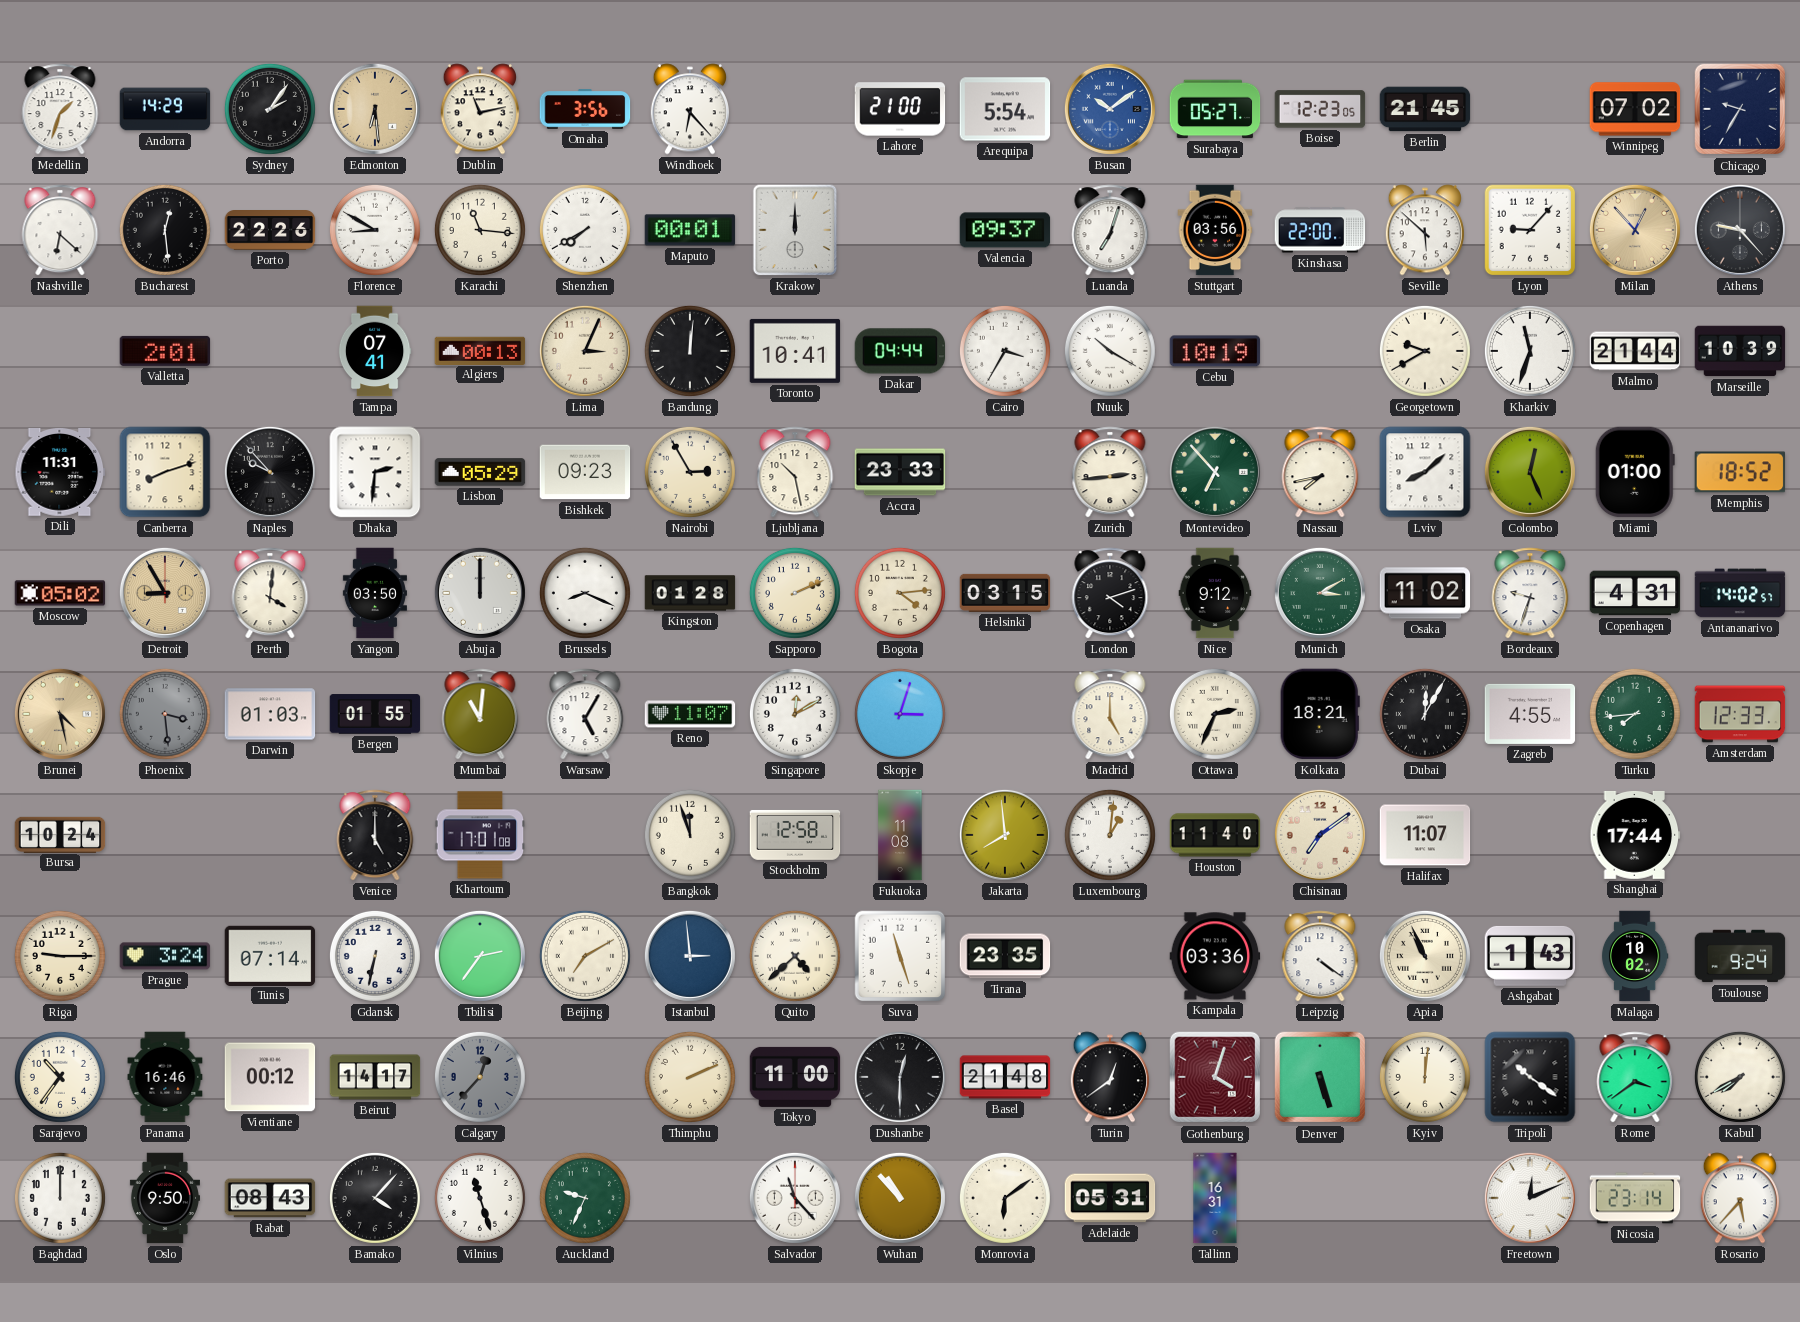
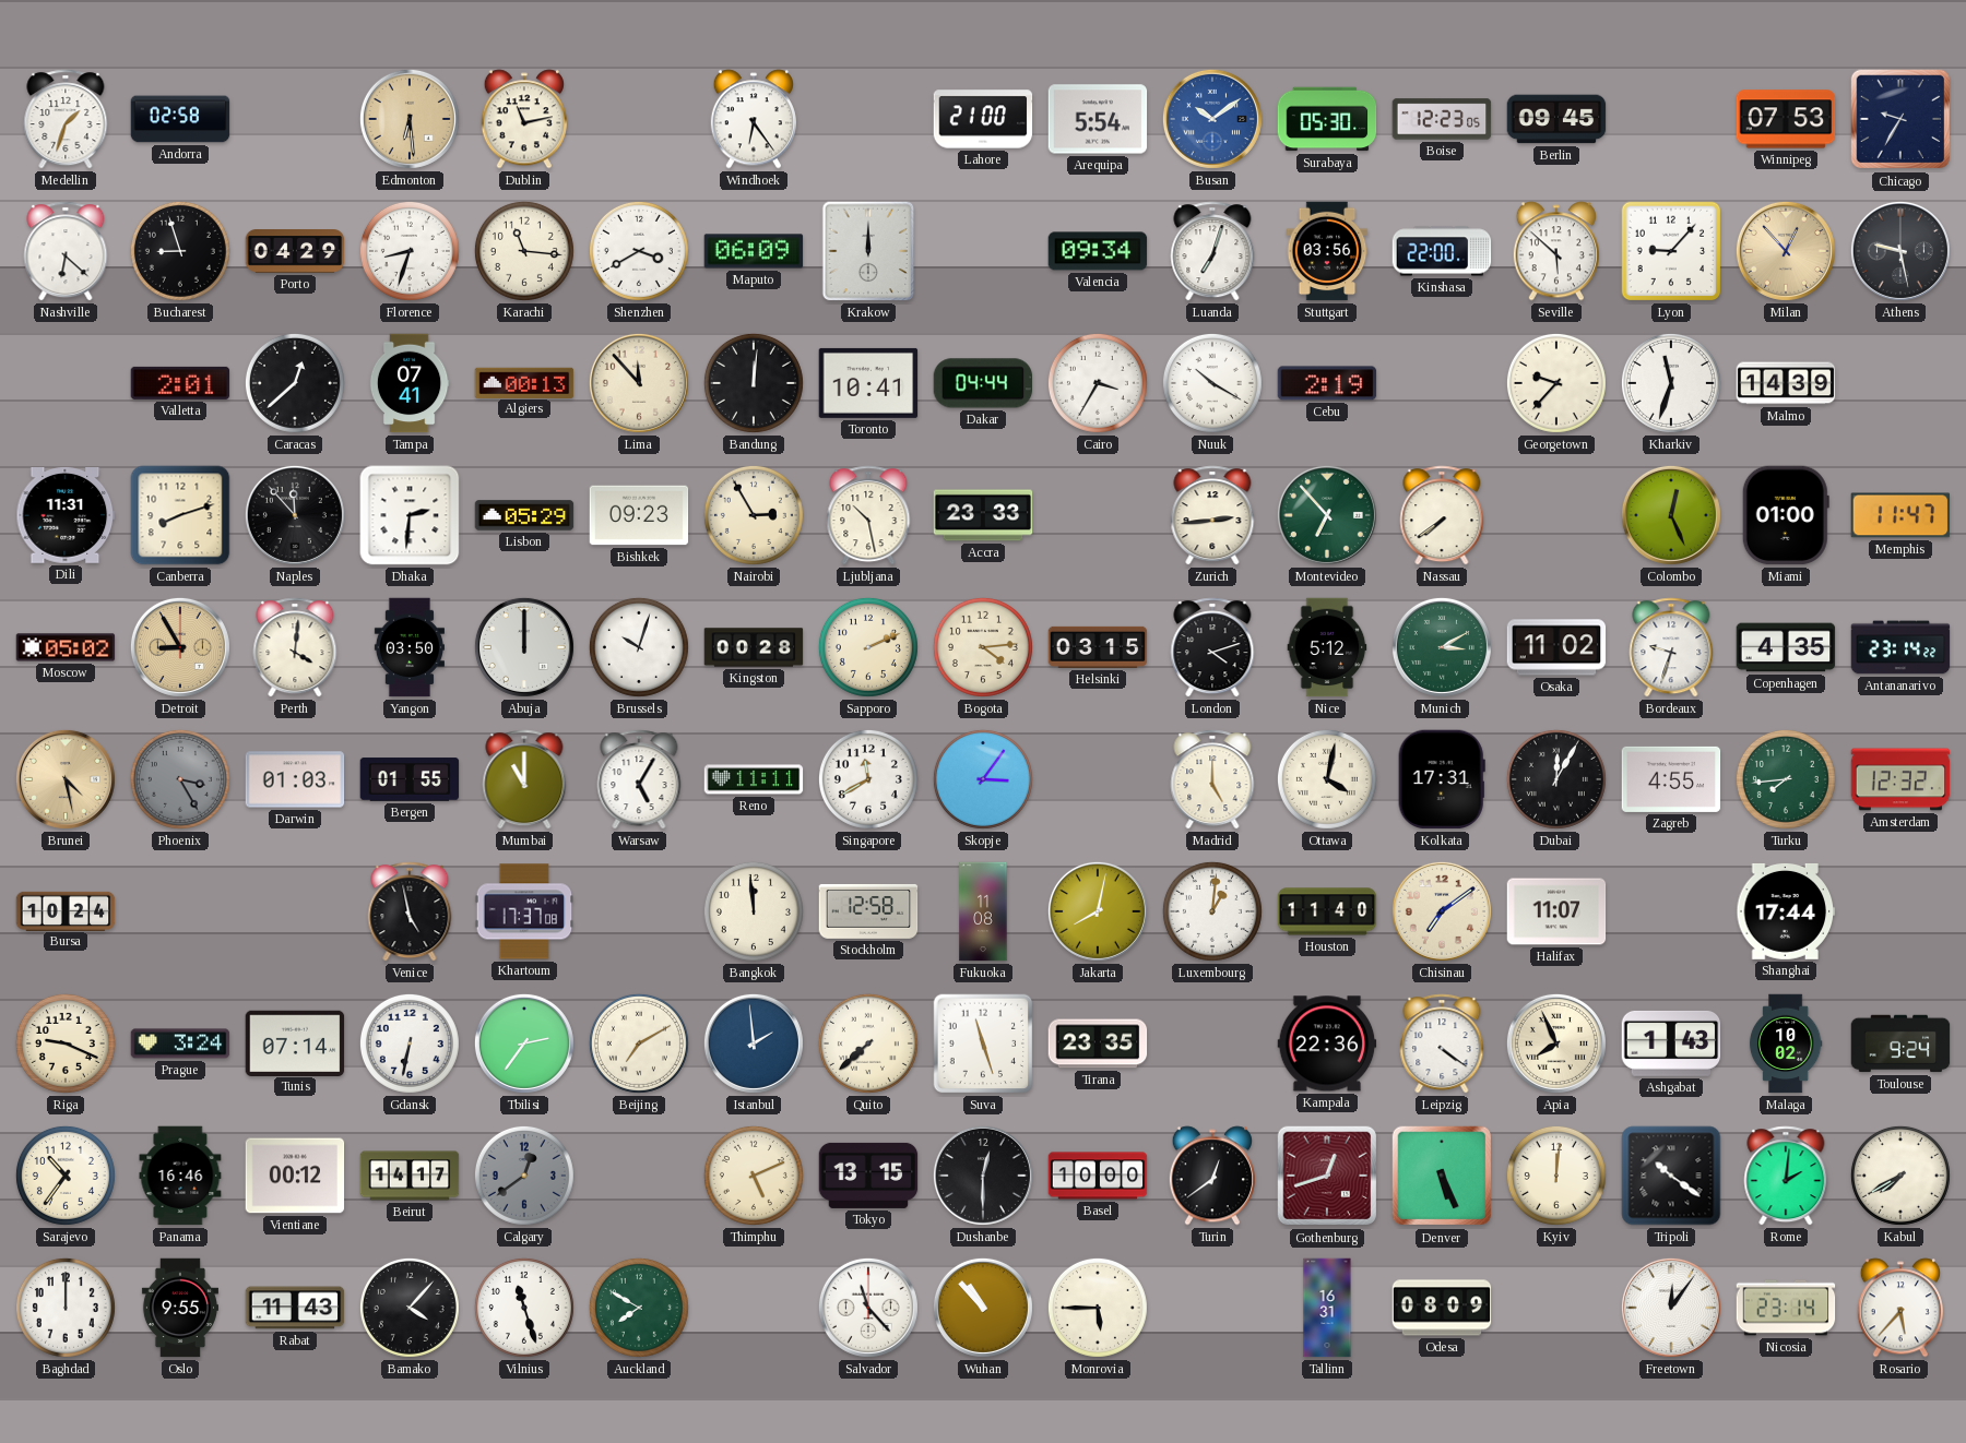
Andorra: 14:29 -> 02:58 (180, 119)
Sydney: 2:06 -> none (270, 109)
Omaha: 3:56 -> none (585, 109)
Windhoek: 6:23 -> 6:24 (754, 119)
Surabaya: 05:27 -> 05:30 (1327, 119)
Berlin: 21:45 -> 09:45 (1556, 119)
Winnipeg: 07:02 -> 07:53 (1786, 119)
Bucharest: 12:29 -> 8:57 (180, 251)
Porto: 22:26 -> 04:29 (295, 252)
Florence: 8:50 -> 8:33 (410, 251)
Shenzhen: 7:40 -> 3:40 (639, 251)
Maputo: 00:01 -> 06:09 (754, 251)
Valencia: 09:37 -> 09:34 (1098, 251)
Athens: 9:23 -> 9:28 (1900, 251)
Caracas: none -> 12:38 (295, 383)
Lima: 3:04 -> 11:53 (639, 383)
Cebu: 10:19 -> 2:19 (1327, 383)
Georgetown: 9:40 -> 9:37 (1556, 383)
Malmo: 21:44 -> 14:39 (1786, 383)
Marseille: 10:39 -> none (1740, 351)
Naples: 9:53 -> 11:53 (295, 515)
Nassau: 7:43 -> 7:39 (1442, 515)
Lviv: 8:08 -> none (1425, 472)
Memphis: 18:52 -> 11:47 (1900, 515)
Brussels: 8:19 -> 10:03 (639, 647)
Kingston: 01:28 -> 00:28 (754, 647)
Nice: 9:12 -> 5:12 (1327, 647)
Copenhagen: 4:31 -> 4:35 (1786, 647)
Antananarivo: 14:02 -> 23:14 (1900, 647)
Phoenix: 3:29 -> 3:25 (180, 779)
Mumbai: 11:01 -> 11:00 (524, 779)
Reno: 11:07 -> 11:11 (754, 779)
Singapore: 12:10 -> 11:40 (868, 779)
Skopje: 3:03 -> 3:06 (983, 779)
Ottawa: 2:34 -> 4:02 (1327, 779)
Kolkata: 18:21 -> 17:31 (1442, 779)
Amsterdam: 12:33 -> 12:32 (1900, 779)
Venice: 5:00 -> 4:58 (410, 911)
Khartoum: 17:01 -> 17:37 (524, 911)
Bangkok: 11:57 -> 11:59 (754, 911)
Jakarta: 7:59 -> 8:02 (1098, 911)
Riga: 9:15 -> 9:19 (66, 1044)
Istanbul: 2:59 -> 1:59 (754, 1044)
Quito: 4:38 -> 7:38 (868, 1044)
Kampala: 03:36 -> 22:36 (1327, 1044)
Apia: 10:56 -> 7:56 (1556, 1044)
Calgary: 12:37 -> 12:39 (524, 1176)
Thimphu: 2:11 -> 5:11 (754, 1176)
Tokyo: 11:00 -> 13:15 (868, 1176)
Basel: 21:48 -> 10:00 (1098, 1176)
Gothenburg: 4:03 -> 12:42 (1327, 1176)
Denver: 5:27 -> 5:26 (1442, 1176)
Rome: 3:39 -> 2:01 (1786, 1176)
Oslo: 9:50 -> 9:55 (180, 1308)
Rabat: 08:43 -> 11:43 (295, 1308)
Auckland: 9:34 -> 7:50 (639, 1308)
Monrovia: 6:09 -> 5:45 (1098, 1308)
Adelaide: 05:31 -> none (1110, 1198)
Odesa: none -> 08:09 (1442, 1308)
Freetown: 12:11 -> 12:06 (1671, 1308)
